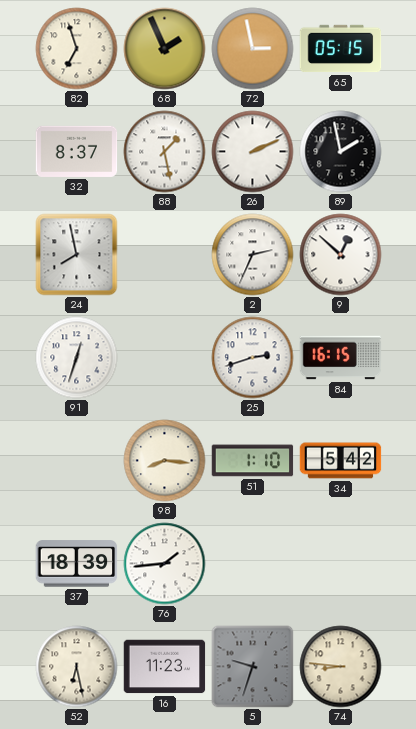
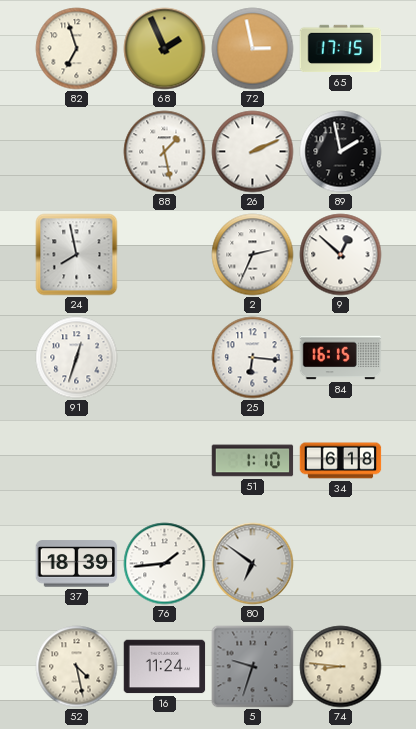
65: 05:15 -> 17:15 (341, 49)
32: 8:37 -> none (77, 151)
25: 2:42 -> 6:16 (253, 358)
98: 8:16 -> none (165, 461)
34: 5:42 -> 6:18 (341, 461)
80: none -> 6:51 (253, 564)
52: 6:28 -> 4:28 (77, 667)
16: 11:23 -> 11:24 (165, 667)
